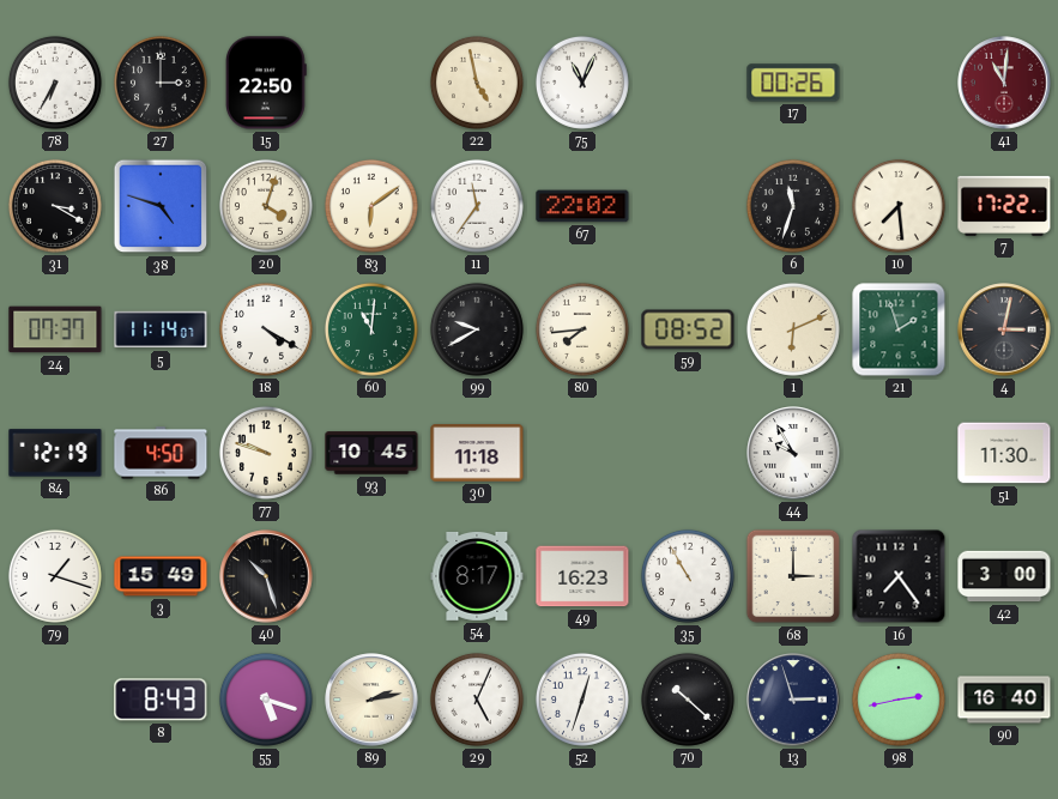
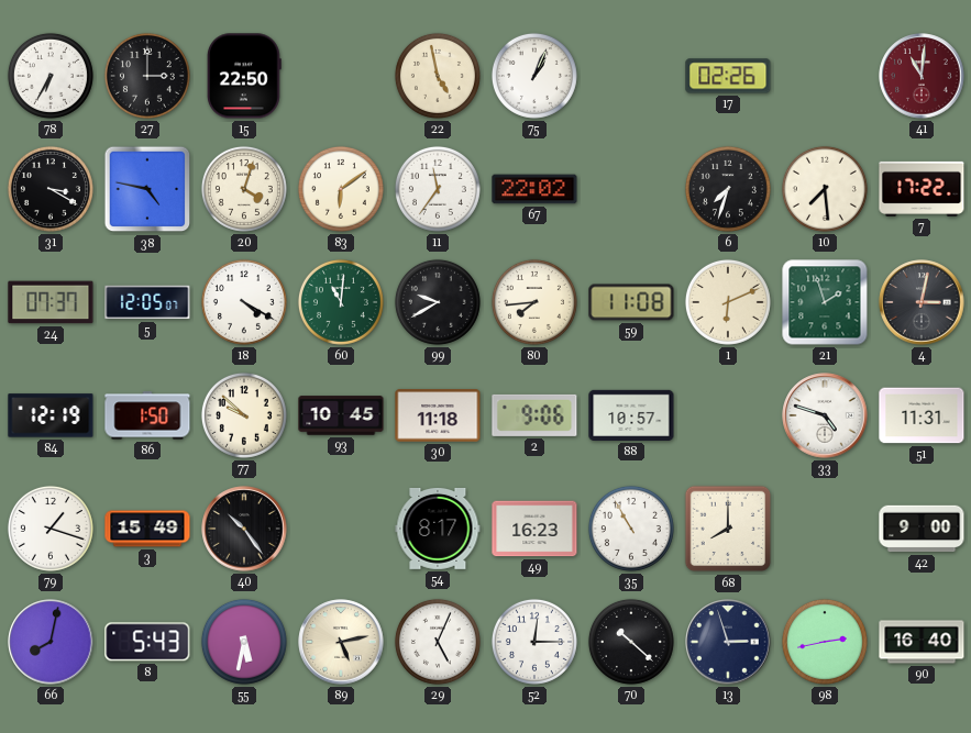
75: 11:04 -> 1:04 (534, 76)
17: 00:26 -> 02:26 (728, 76)
38: 4:48 -> 4:47 (147, 189)
6: 11:33 -> 7:33 (728, 189)
5: 11:14 -> 12:05 (147, 302)
59: 08:52 -> 11:08 (631, 302)
86: 4:50 -> 1:50 (147, 415)
77: 9:48 -> 9:52 (244, 415)
2: none -> 9:06 (534, 415)
88: none -> 10:57 (631, 415)
44: 9:55 -> none (793, 453)
33: none -> 4:48 (825, 415)
51: 11:30 -> 11:31 (922, 415)
40: 10:27 -> 10:24 (244, 529)
68: 3:00 -> 8:00 (728, 529)
16: 7:24 -> none (899, 576)
42: 3:00 -> 9:00 (922, 529)
66: none -> 8:02 (51, 642)
8: 8:43 -> 5:43 (147, 642)
55: 5:18 -> 5:32 (244, 642)
89: 2:13 -> 5:13 (341, 642)
52: 12:33 -> 12:15 (534, 642)
